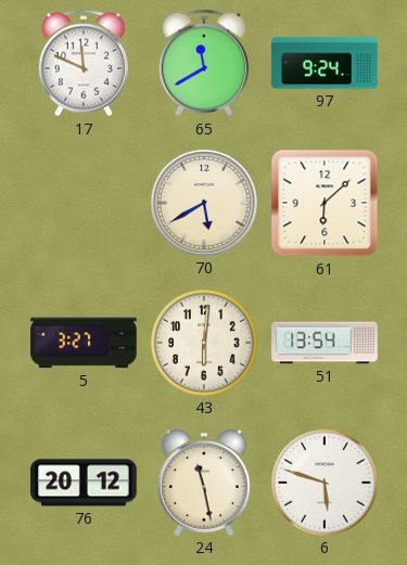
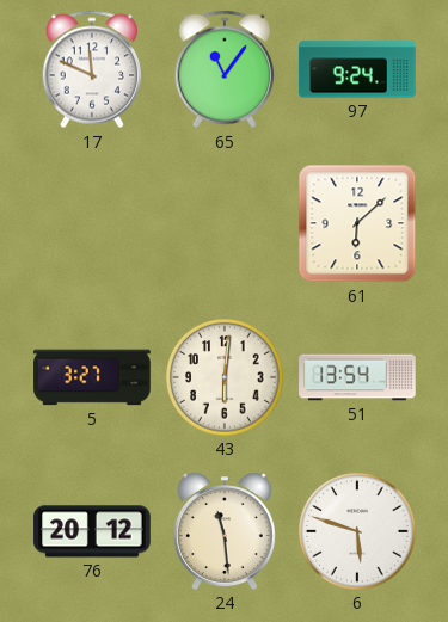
65: 11:40 -> 11:06 (225, 69)
70: 5:40 -> none (204, 203)
24: 11:28 -> 11:29 (225, 531)
